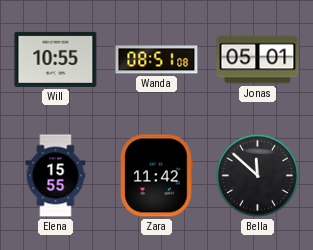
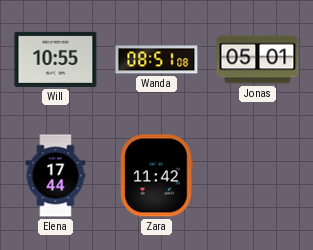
Elena: 15:55 -> 17:44 (56, 176)
Bella: 11:52 -> none (257, 175)
